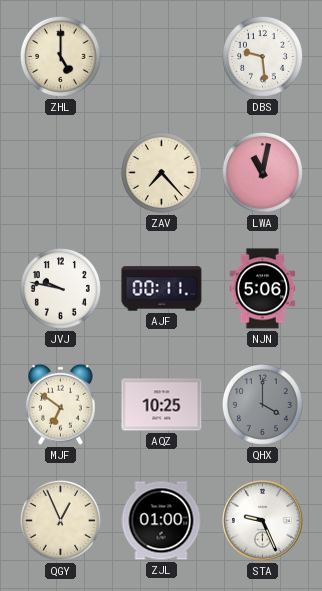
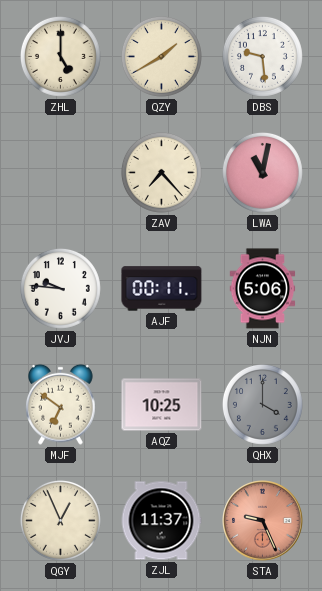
QZY: none -> 1:40 (161, 56)
JVJ: 9:47 -> 9:46 (60, 288)
ZJL: 01:00 -> 11:37 (161, 521)
STA dial: white -> salmon (263, 521)
